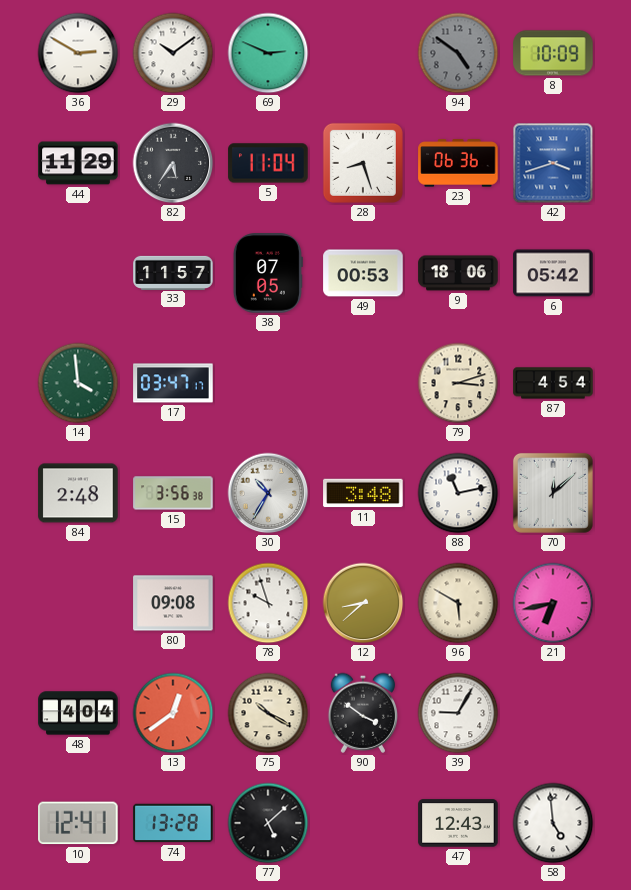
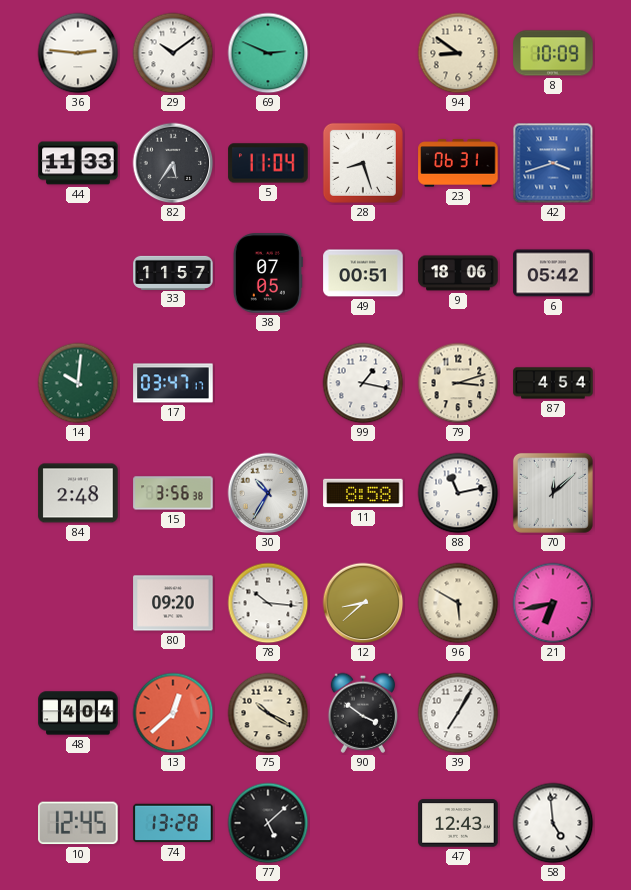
36: 2:50 -> 2:46 (78, 53)
94: 4:51 -> 8:51 (458, 53)
94 dial: grey -> cream (458, 53)
44: 11:29 -> 11:33 (78, 163)
23: 06:36 -> 06:31 (458, 163)
49: 00:53 -> 00:51 (363, 273)
14: 3:59 -> 10:01 (78, 383)
99: none -> 1:17 (363, 383)
11: 3:48 -> 8:58 (363, 493)
80: 09:08 -> 09:20 (173, 603)
78: 9:57 -> 10:16 (268, 603)
13: 12:39 -> 12:38 (173, 713)
39: 9:05 -> 7:05 (458, 713)
10: 12:41 -> 12:45 (78, 823)
